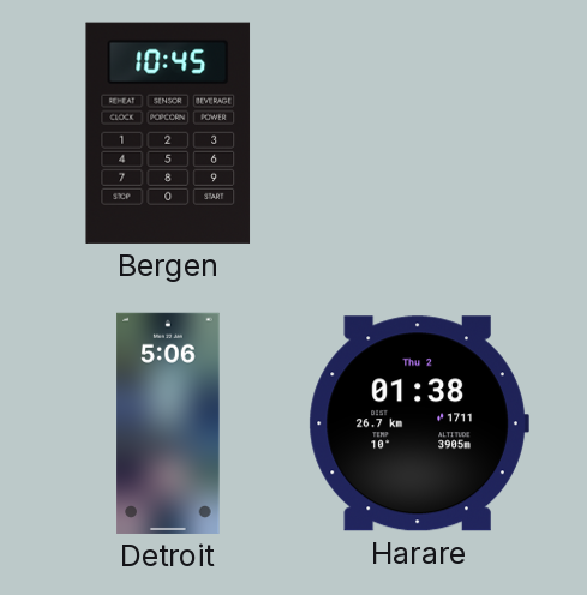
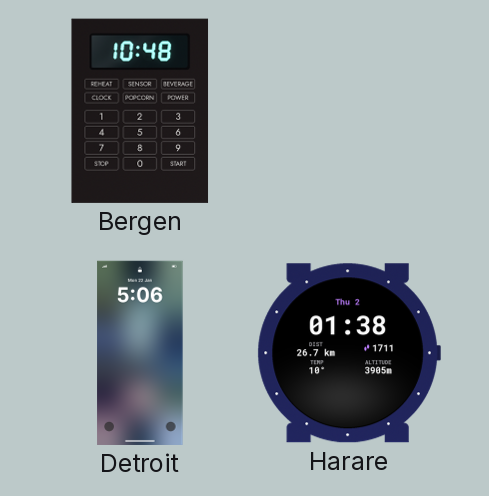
Bergen: 10:45 -> 10:48 (140, 111)
